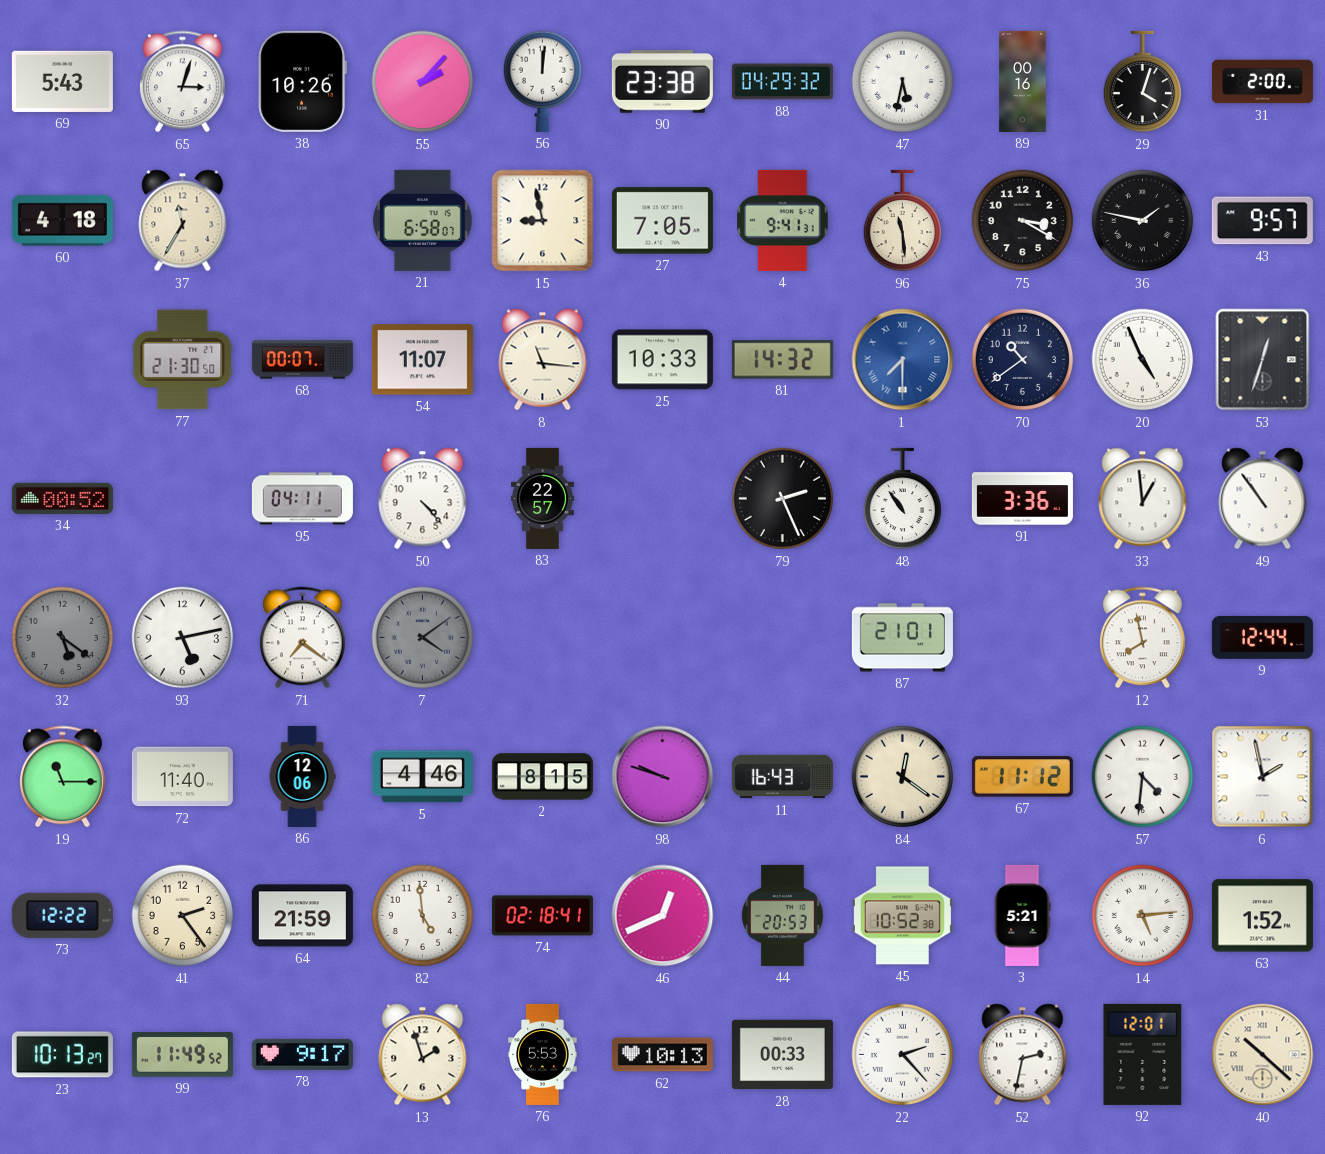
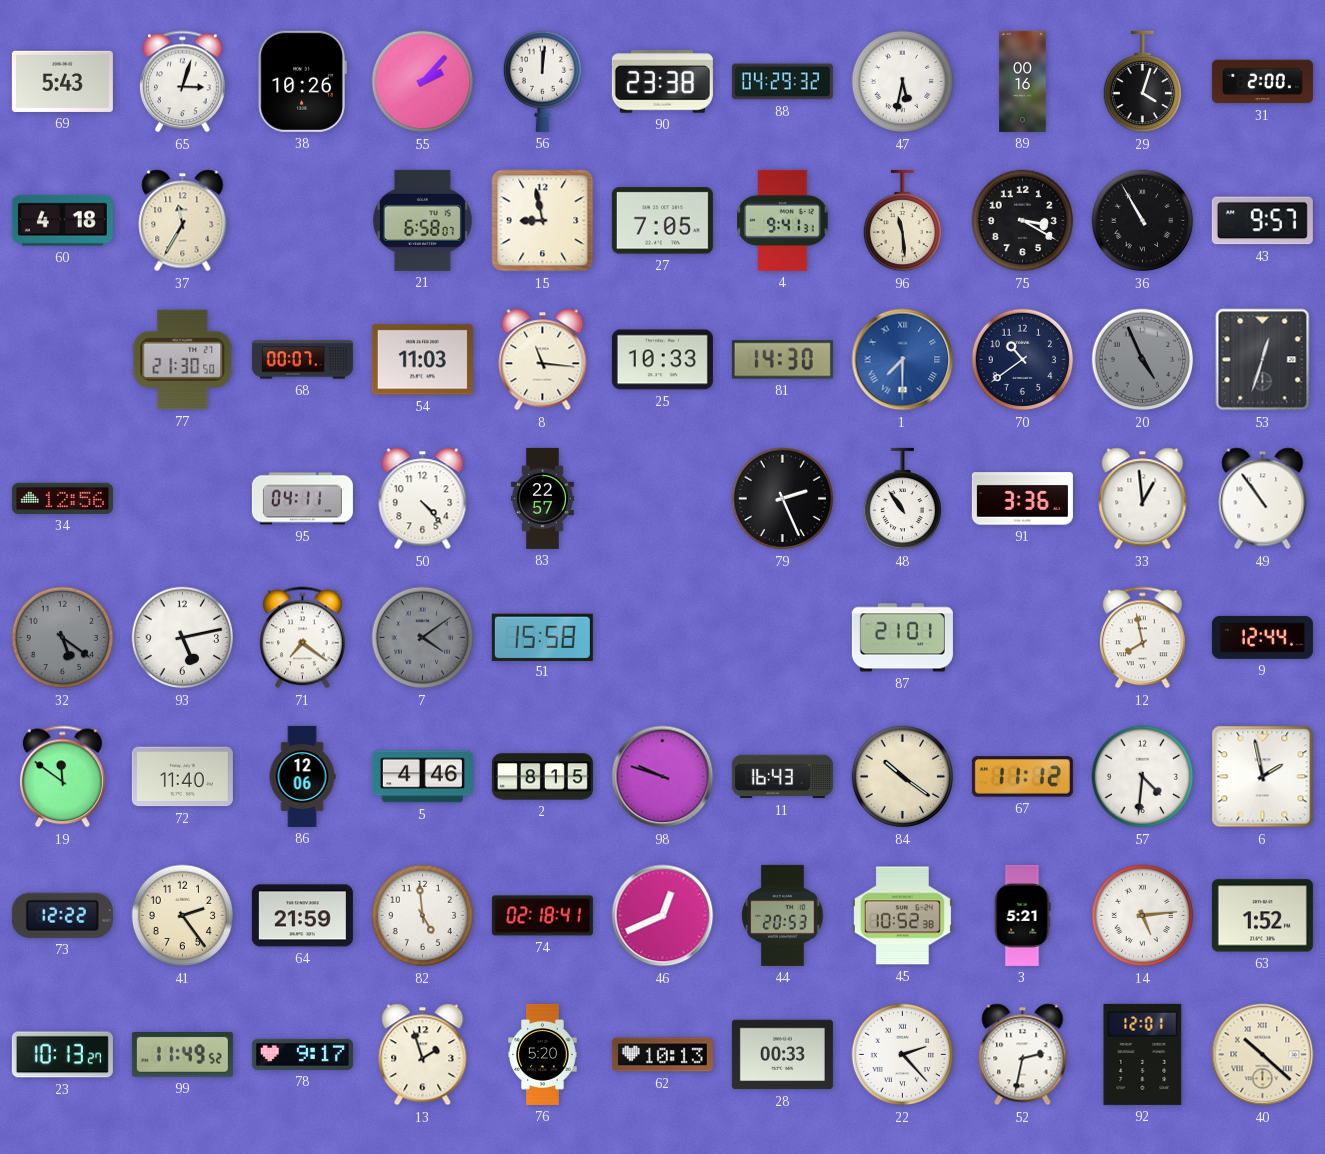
36: 1:47 -> 10:55 (1143, 221)
54: 11:07 -> 11:03 (422, 360)
81: 14:32 -> 14:30 (782, 360)
20 dial: white -> grey (1143, 360)
34: 00:52 -> 12:56 (62, 498)
51: none -> 15:58 (542, 637)
19: 11:15 -> 11:51 (63, 777)
84: 12:21 -> 10:21 (903, 777)
76: 5:53 -> 5:20 (543, 1054)
